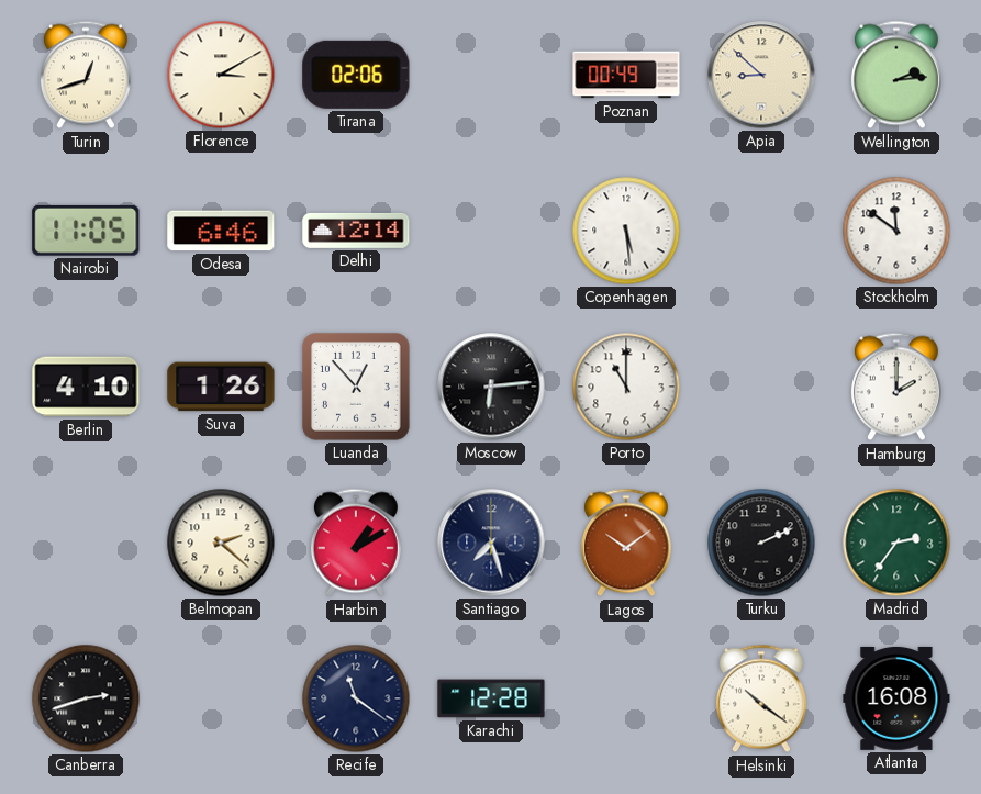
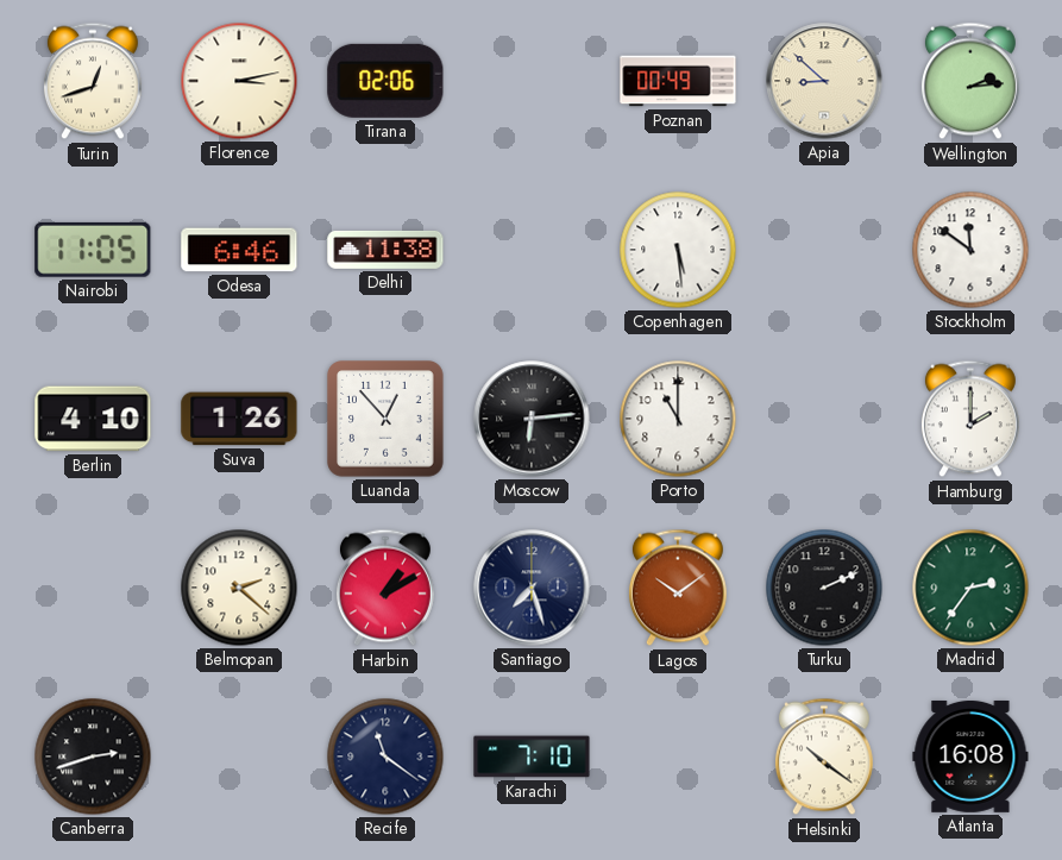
Florence: 3:10 -> 3:13 (239, 81)
Delhi: 12:14 -> 11:38 (385, 250)
Karachi: 12:28 -> 7:10 (532, 757)
